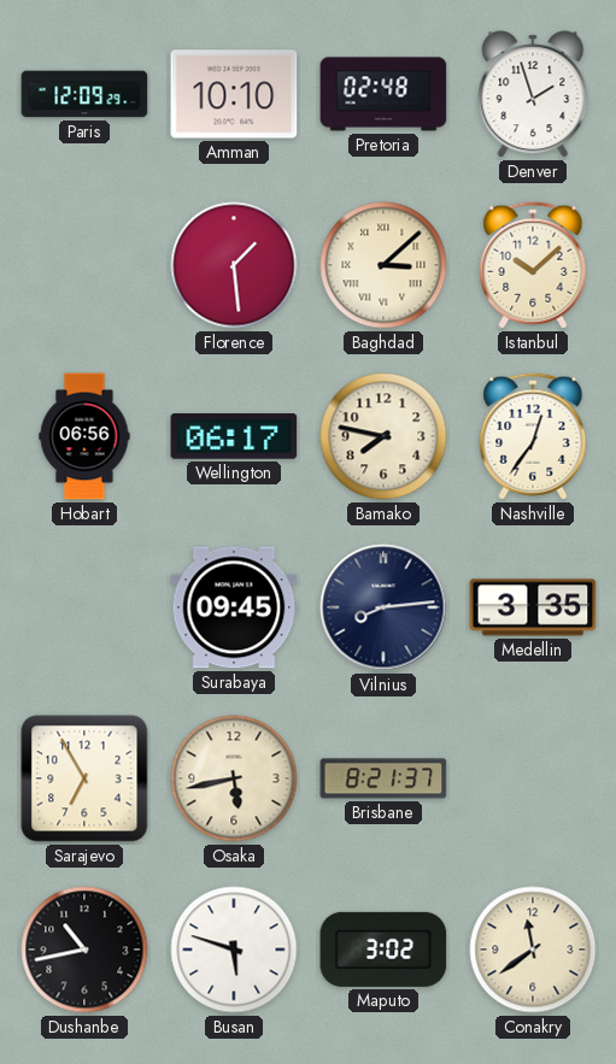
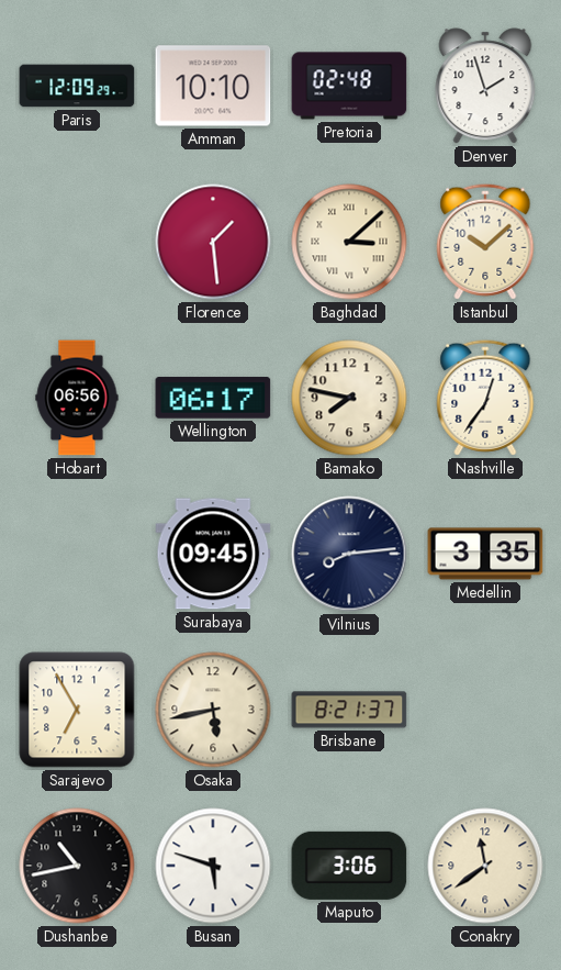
Maputo: 3:02 -> 3:06 (349, 866)
